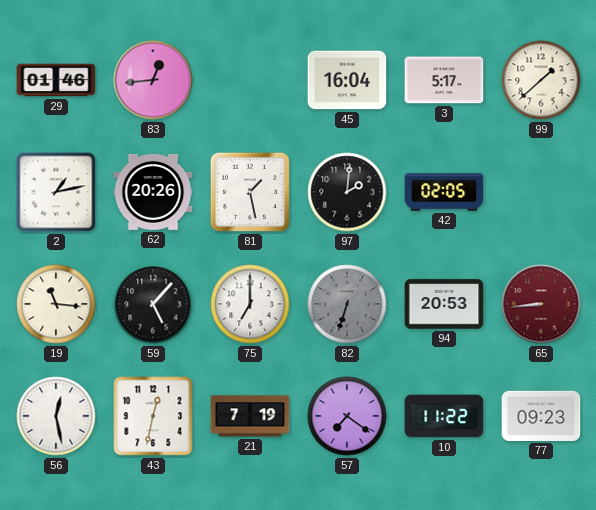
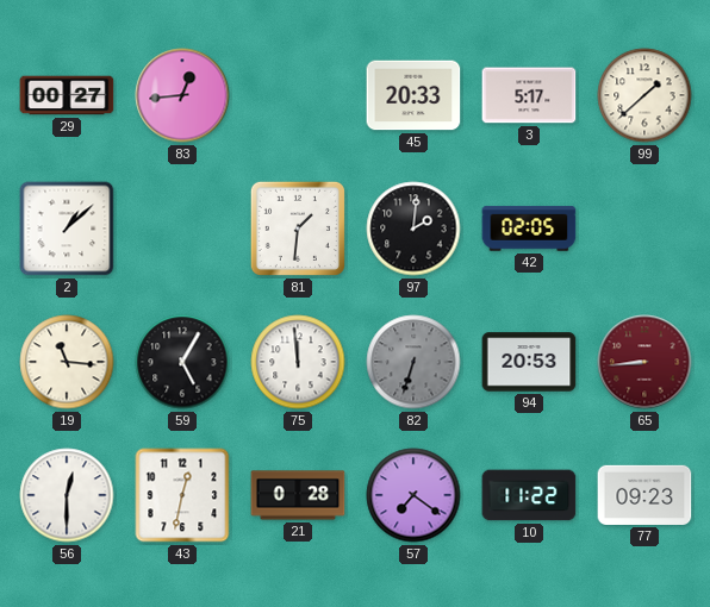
29: 01:46 -> 00:27 (67, 95)
45: 16:04 -> 20:33 (413, 95)
2: 1:13 -> 1:08 (67, 229)
62: 20:26 -> none (153, 192)
81: 1:28 -> 1:31 (298, 229)
59: 5:07 -> 5:05 (182, 362)
75: 7:00 -> 11:59 (298, 362)
56: 12:28 -> 12:30 (67, 495)
21: 7:19 -> 0:28 (298, 495)
